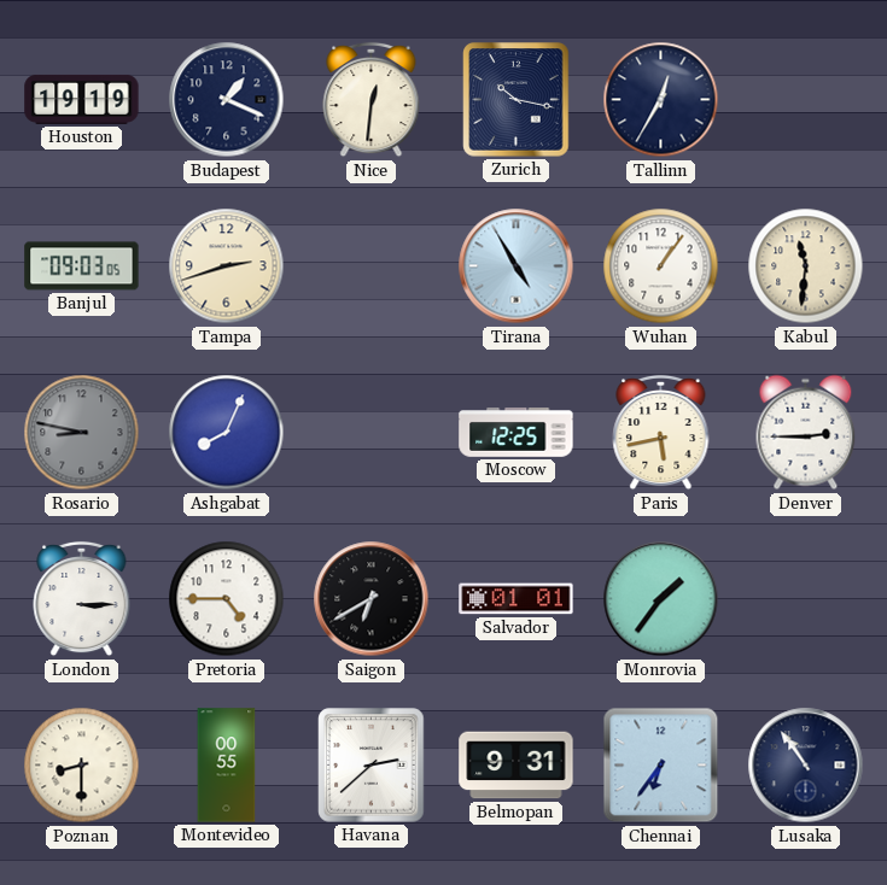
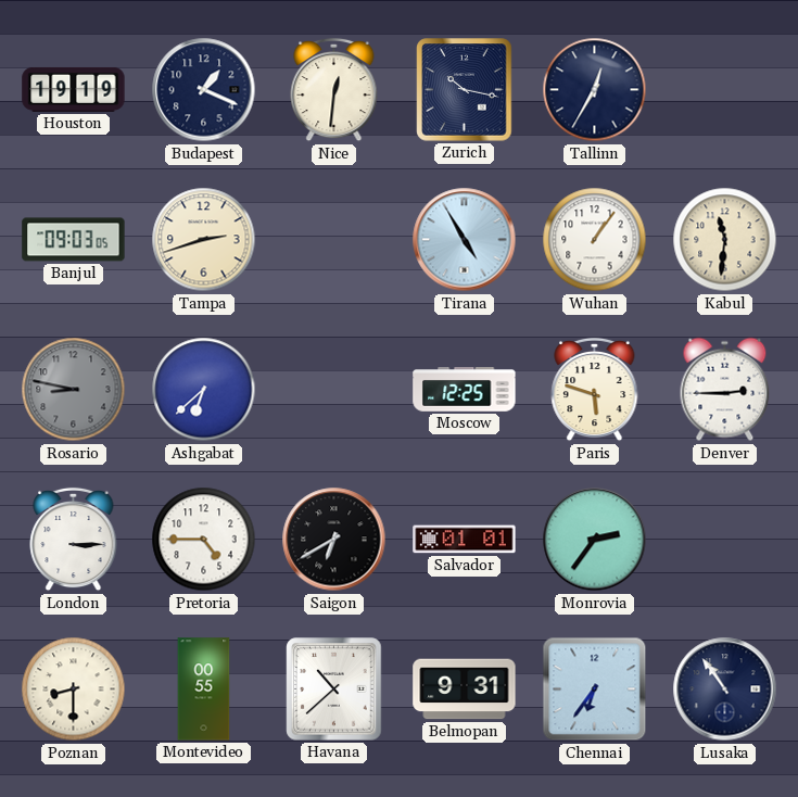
Ashgabat: 8:04 -> 6:38 (204, 390)
Paris: 5:43 -> 5:48 (595, 390)
Monrovia: 1:36 -> 2:36 (595, 540)
Havana: 2:38 -> 10:38 (334, 690)
